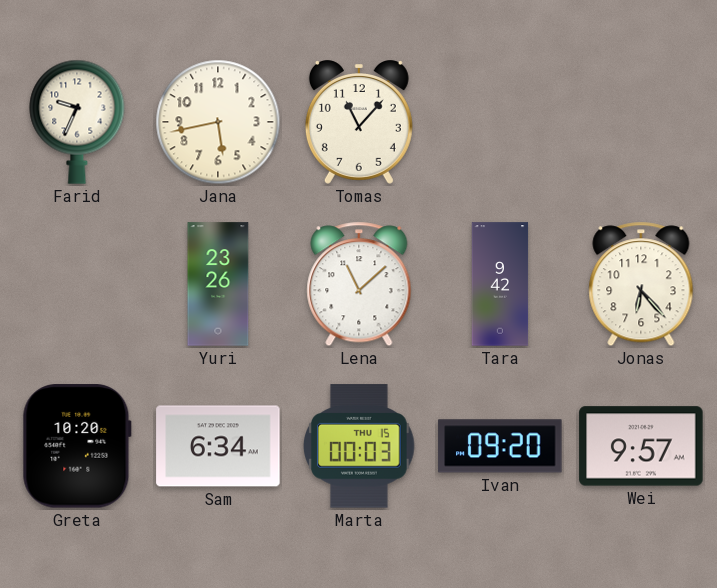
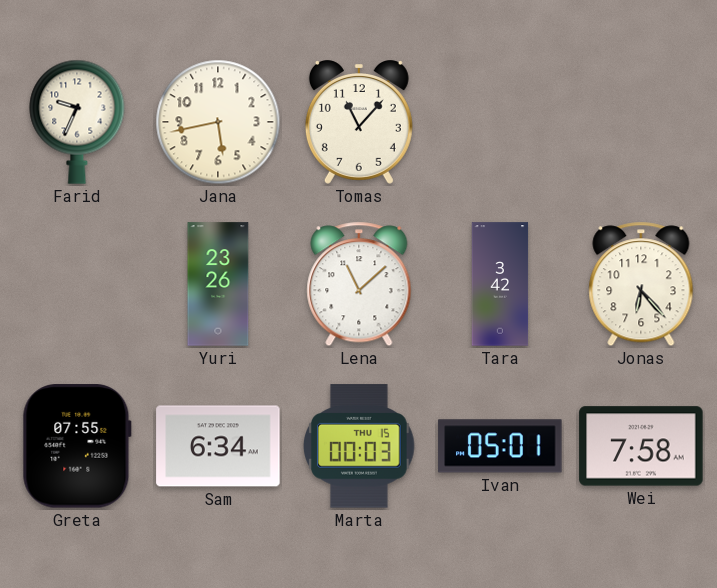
Tara: 9:42 -> 3:42 (500, 284)
Greta: 10:20 -> 07:55 (77, 446)
Ivan: 09:20 -> 05:01 (500, 446)
Wei: 9:57 -> 7:58 (641, 446)
